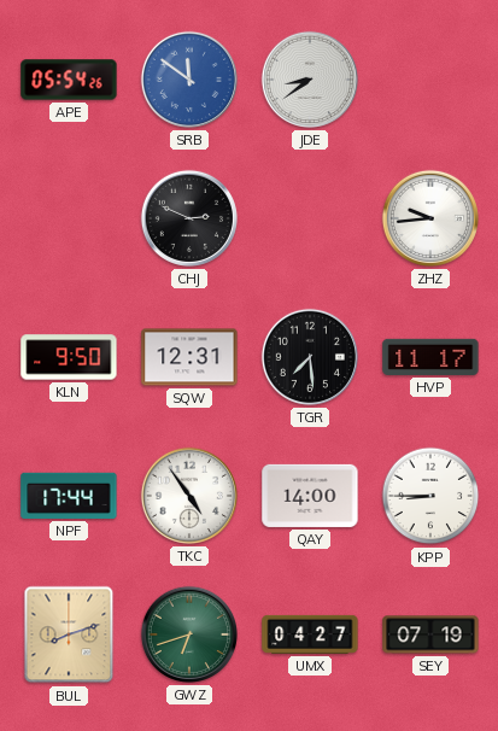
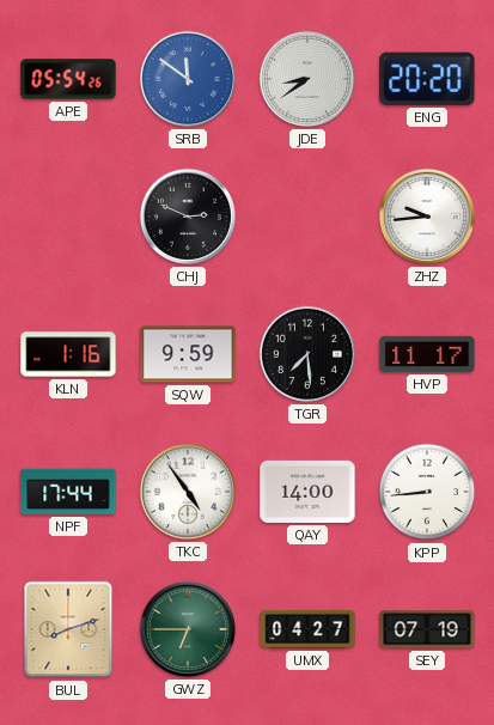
ENG: none -> 20:20 (427, 79)
KLN: 9:50 -> 1:16 (68, 354)
SQW: 12:31 -> 9:59 (188, 354)
KPP: 8:45 -> 8:44 (427, 492)
GWZ: 6:42 -> 6:45 (188, 629)
